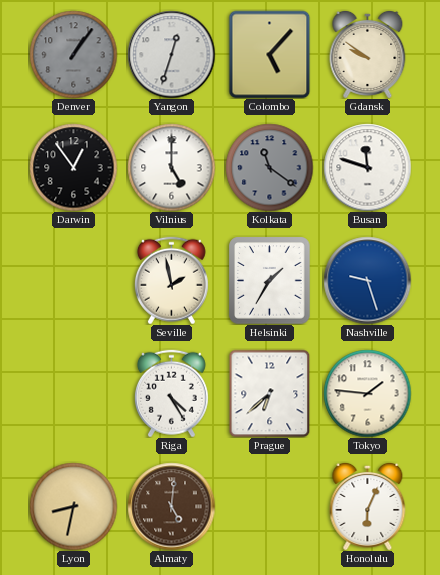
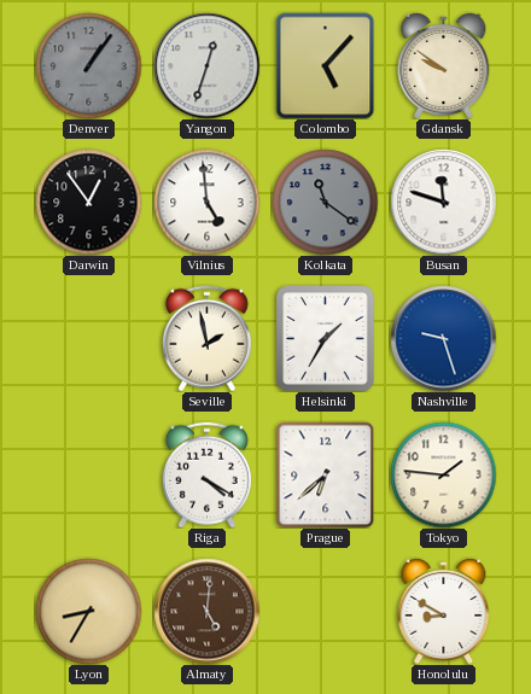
Vilnius: 5:00 -> 4:59 (206, 202)
Riga: 4:25 -> 4:20 (206, 474)
Lyon: 8:32 -> 8:35 (88, 611)
Honolulu: 6:04 -> 8:50 (444, 611)
